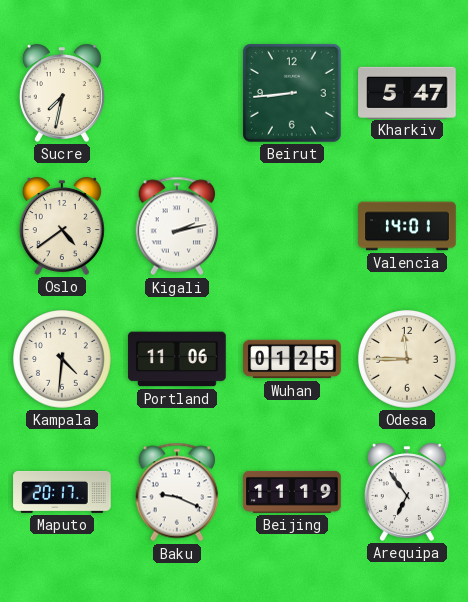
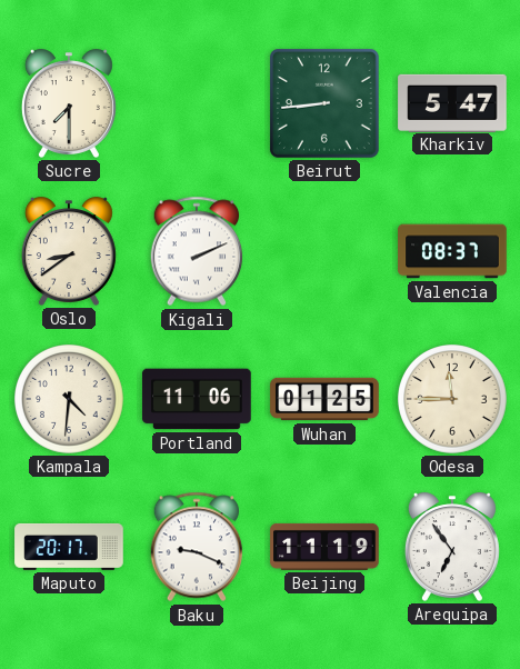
Sucre: 7:32 -> 7:30 (69, 103)
Oslo: 4:39 -> 8:39 (69, 251)
Kigali: 2:13 -> 2:11 (197, 251)
Valencia: 14:01 -> 08:37 (452, 251)
